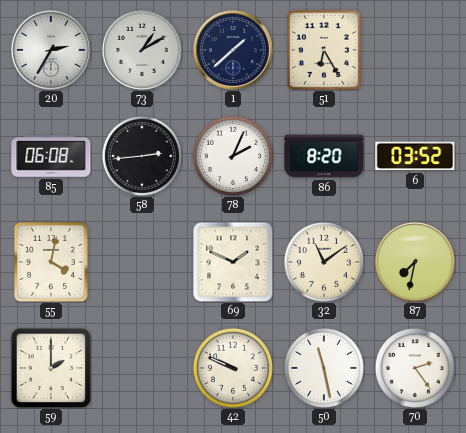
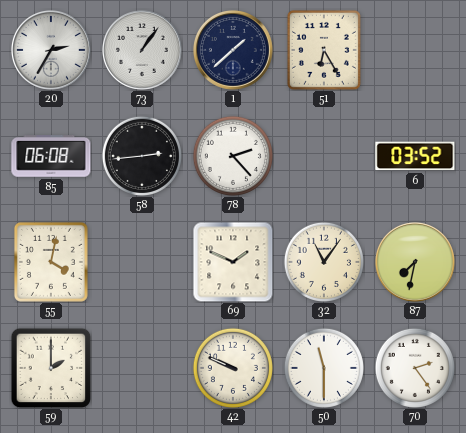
73: 1:10 -> 1:06 (142, 50)
78: 2:04 -> 2:23 (233, 156)
86: 8:20 -> none (324, 156)
32: 11:09 -> 11:06 (324, 262)
50: 11:28 -> 11:30 (324, 368)
